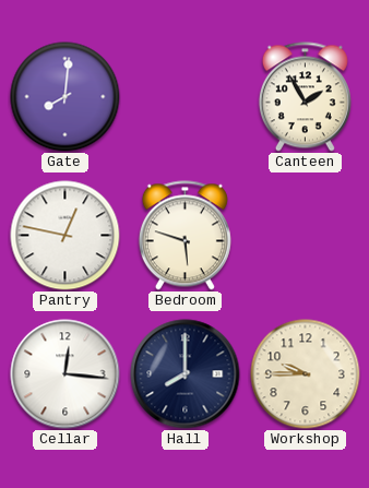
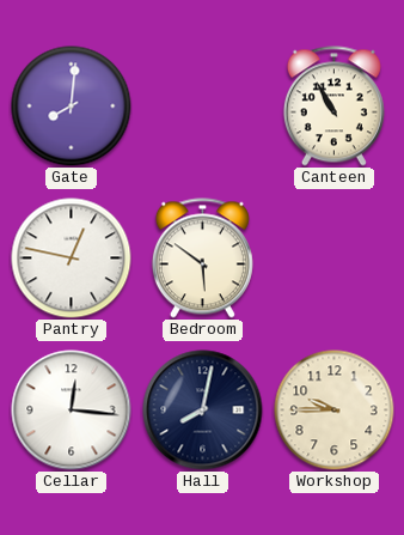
Canteen: 1:55 -> 10:55 (333, 107)
Bedroom: 5:48 -> 5:51 (202, 259)
Hall: 8:00 -> 8:02 (203, 411)
